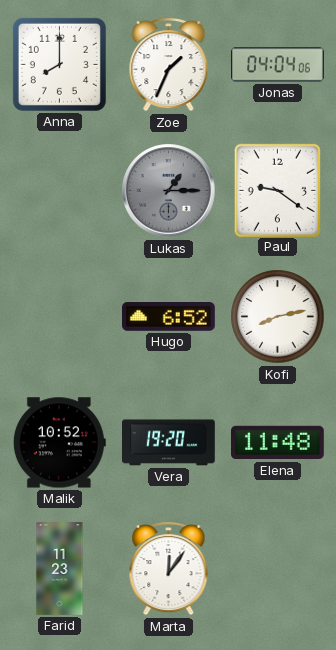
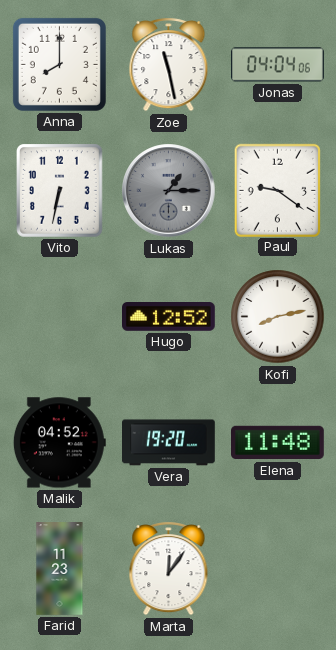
Zoe: 1:34 -> 11:28 (169, 65)
Vito: none -> 6:32 (60, 191)
Hugo: 6:52 -> 12:52 (169, 317)
Malik: 10:52 -> 04:52 (59, 443)
